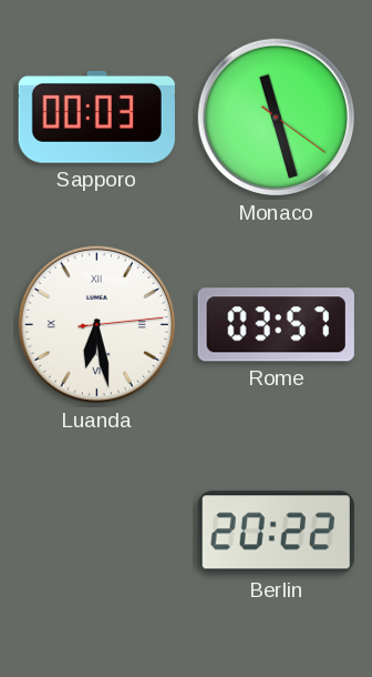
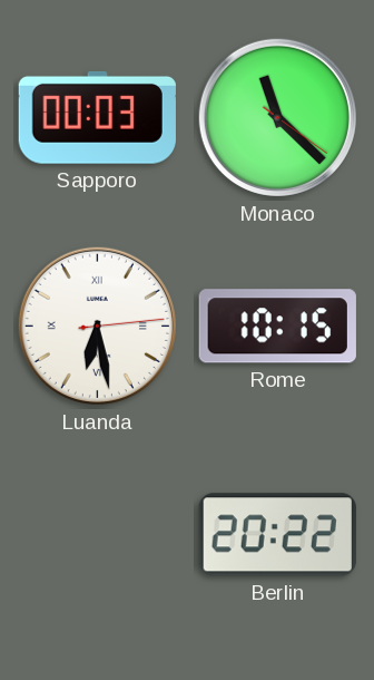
Monaco: 11:27 -> 11:22 (277, 117)
Rome: 03:57 -> 10:15 (277, 327)
